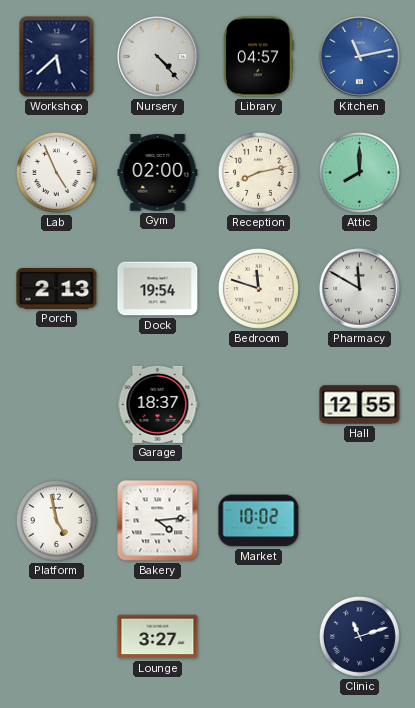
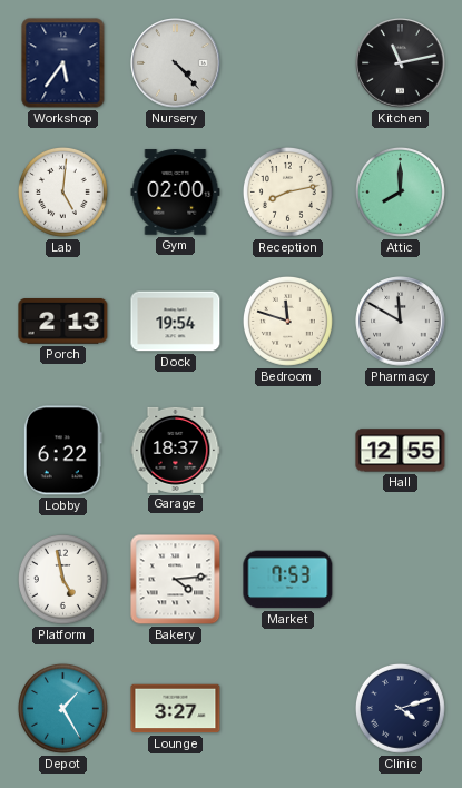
Workshop: 5:38 -> 5:36 (63, 63)
Library: 04:57 -> none (259, 57)
Kitchen dial: blue -> black (401, 63)
Lab: 4:56 -> 5:01 (62, 191)
Lobby: none -> 6:22 (62, 451)
Market: 10:02 -> 7:53 (288, 580)
Depot: none -> 1:25 (62, 708)
Clinic: 11:12 -> 4:12 (400, 708)
